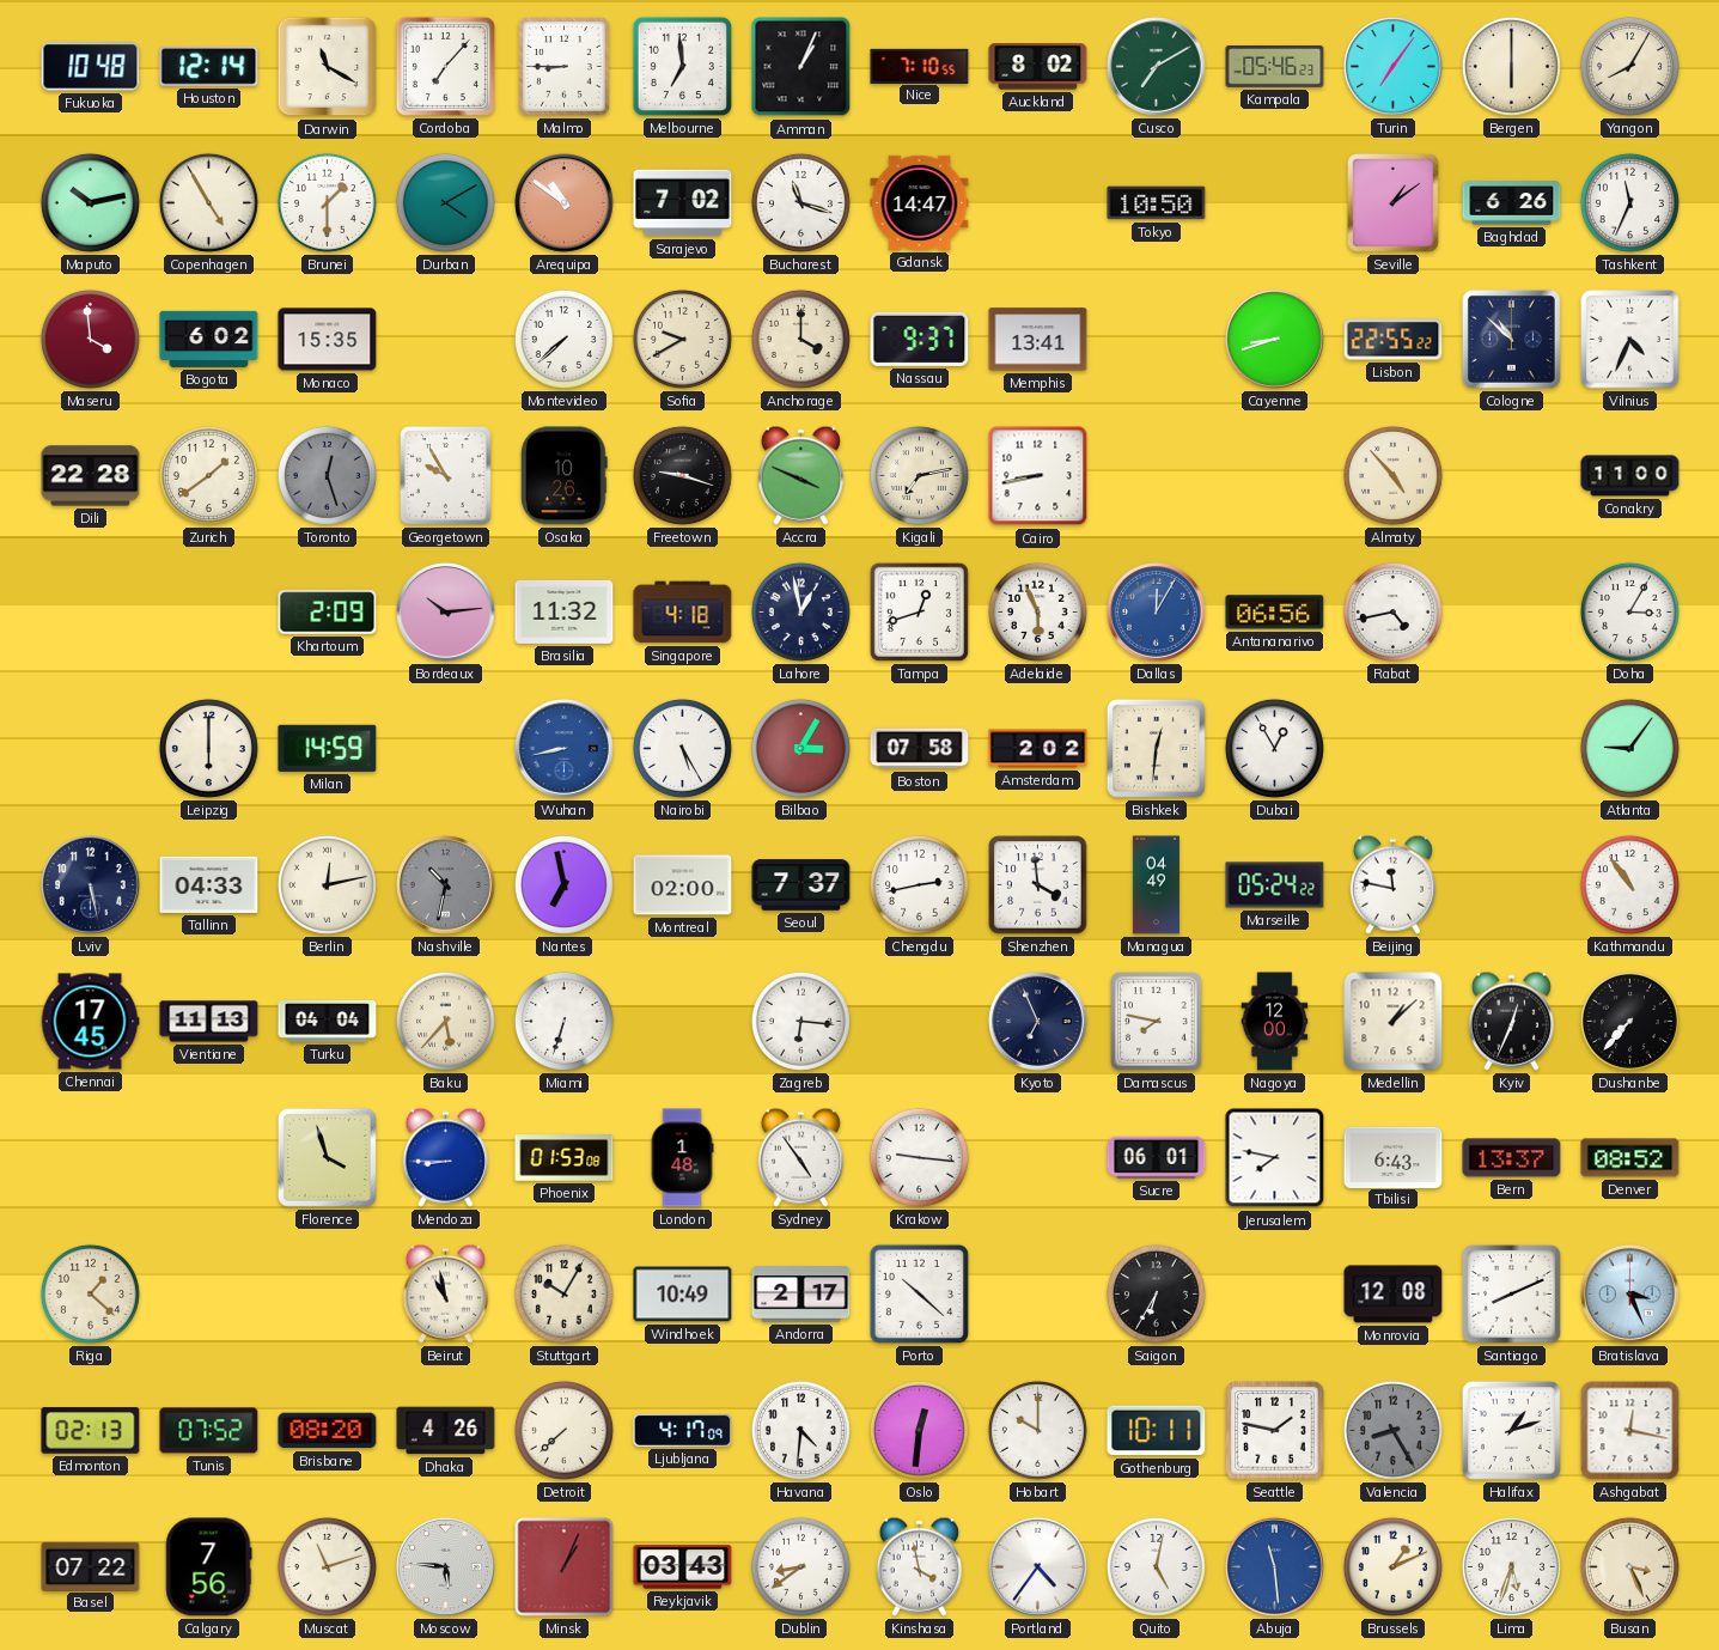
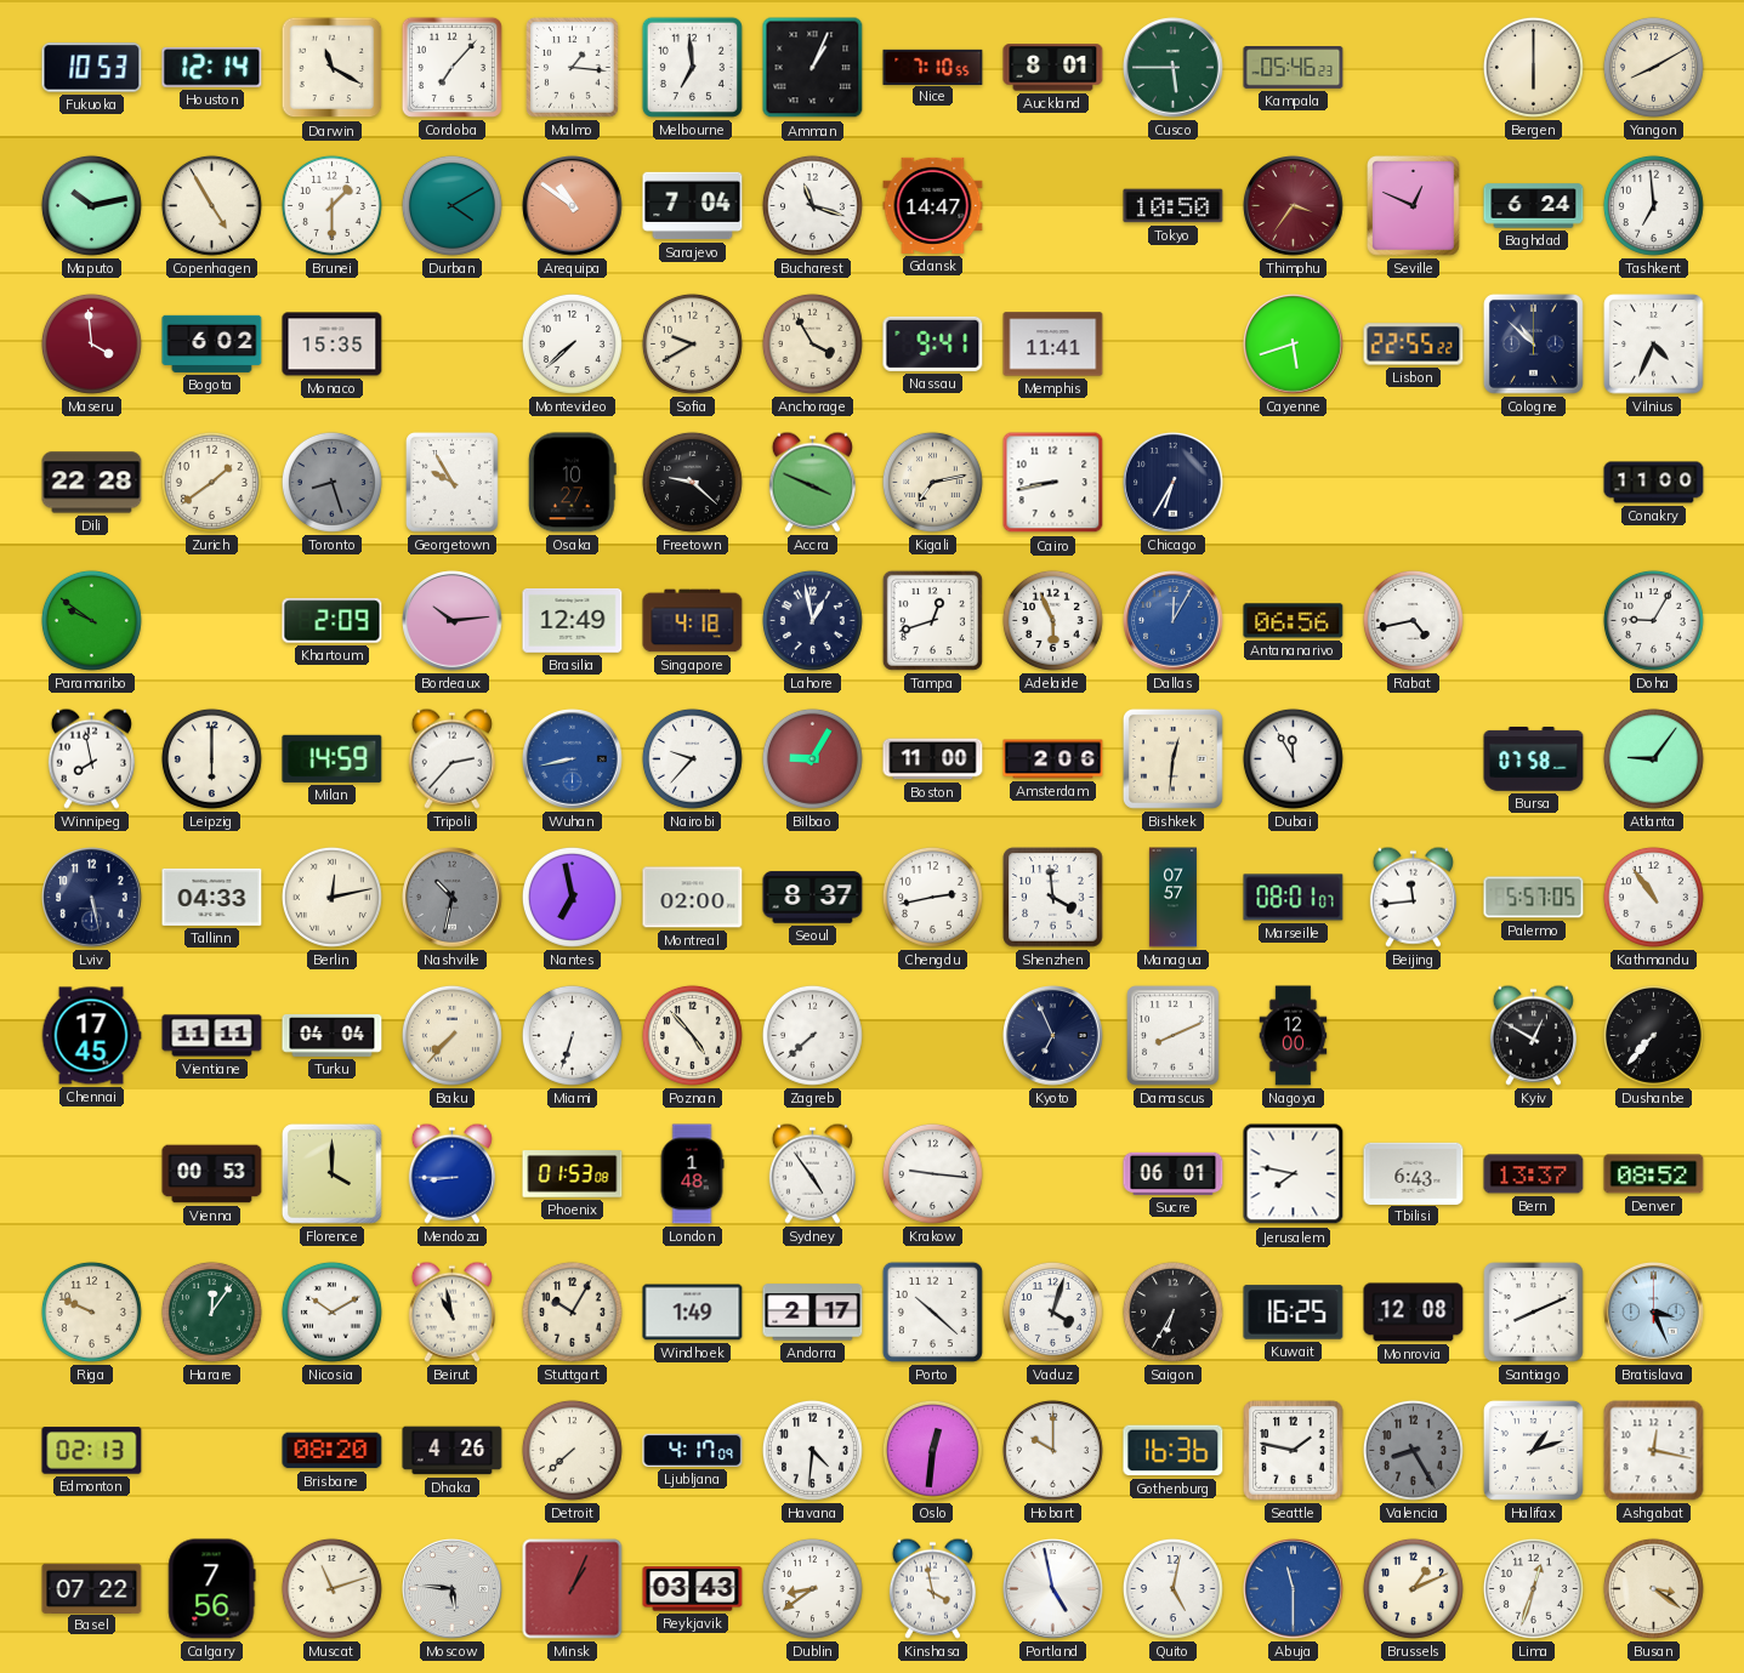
Fukuoka: 10:48 -> 10:53 (92, 68)
Malmo: 8:45 -> 1:16 (573, 68)
Auckland: 8:02 -> 8:01 (1053, 68)
Cusco: 7:10 -> 5:45 (1174, 68)
Turin: 7:06 -> none (1394, 67)
Yangon: 8:05 -> 8:10 (1653, 67)
Sarajevo: 7:02 -> 7:04 (693, 206)
Thimphu: none -> 3:36 (1294, 206)
Seville: 1:09 -> 12:49 (1414, 206)
Baghdad: 6:26 -> 6:24 (1534, 206)
Tashkent: 11:34 -> 6:59 (1653, 205)
Anchorage: 4:00 -> 3:55 (812, 343)
Nassau: 9:37 -> 9:41 (933, 343)
Memphis: 13:41 -> 11:41 (1053, 345)
Cayenne: 8:42 -> 5:42 (1294, 345)
Toronto: 12:27 -> 8:27 (331, 482)
Osaka: 10:26 -> 10:27 (572, 483)
Freetown: 9:18 -> 9:22 (692, 482)
Chicago: none -> 6:35 (1174, 483)
Almaty: 4:53 -> none (1392, 475)
Paramaribo: none -> 9:51 (91, 620)
Brasilia: 11:32 -> 12:49 (573, 621)
Doha: 3:05 -> 9:05 (1653, 620)
Winnipeg: none -> 7:58 (91, 758)
Tripoli: none -> 2:37 (451, 758)
Nairobi: 5:25 -> 9:37 (692, 758)
Bilbao: 3:05 -> 9:05 (812, 758)
Boston: 07:58 -> 11:00 (933, 759)
Amsterdam: 2:02 -> 2:06 (1053, 759)
Dubai: 12:55 -> 11:55 (1293, 758)
Bursa: none -> 07:58 (1534, 759)
Seoul: 7:37 -> 8:37 (813, 898)
Managua: 04:49 -> 07:57 (1172, 898)
Marseille: 05:24 -> 08:01 (1294, 898)
Beijing: 11:47 -> 11:44 (1413, 897)
Palermo: none -> 5:57 (1534, 898)
Vientiane: 11:13 -> 11:11 (212, 1036)
Baku: 5:37 -> 7:37 (451, 1035)
Poznan: none -> 4:53 (692, 1035)
Zagreb: 6:16 -> 7:38 (812, 1035)
Damascus: 7:47 -> 8:11 (1174, 1036)
Medellin: 1:08 -> none (1394, 1022)
Kyiv: 12:34 -> 12:50 (1533, 1035)
Vienna: none -> 00:53 (212, 1174)
Florence: 3:57 -> 4:00 (331, 1173)
Riga: 1:22 -> 9:49 (91, 1311)
Harare: none -> 12:06 (211, 1311)
Nicosia: none -> 10:10 (331, 1311)
Windhoek: 10:49 -> 1:49 (693, 1313)
Vaduz: none -> 4:03 (1052, 1311)
Kuwait: none -> 16:25 (1294, 1313)
Tunis: 07:52 -> none (209, 1431)
Gothenburg: 10:11 -> 16:36 (1174, 1451)
Portland: 4:36 -> 4:58 (1053, 1589)
Abuja: 11:29 -> 11:30 (1294, 1589)
Lima: 5:33 -> 12:33 (1533, 1588)
Busan: 3:26 -> 3:21 (1653, 1588)
